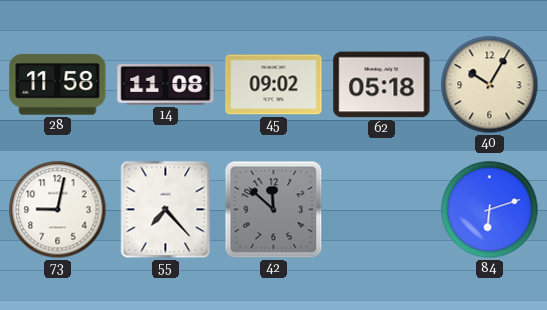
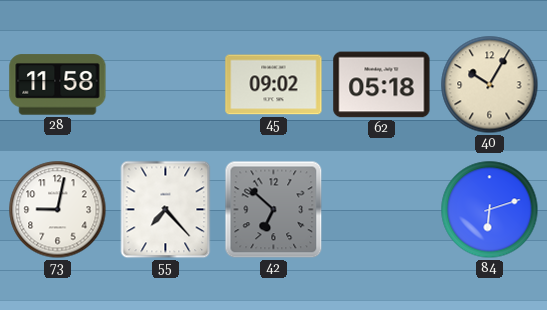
14: 11:08 -> none (166, 85)
42: 11:52 -> 6:52 (274, 210)
